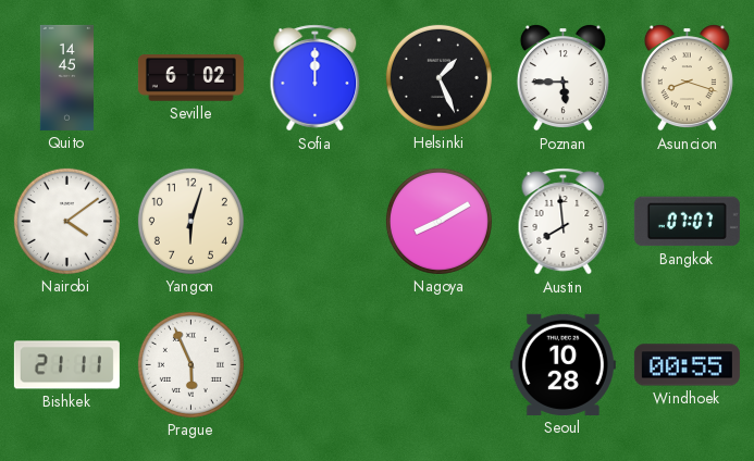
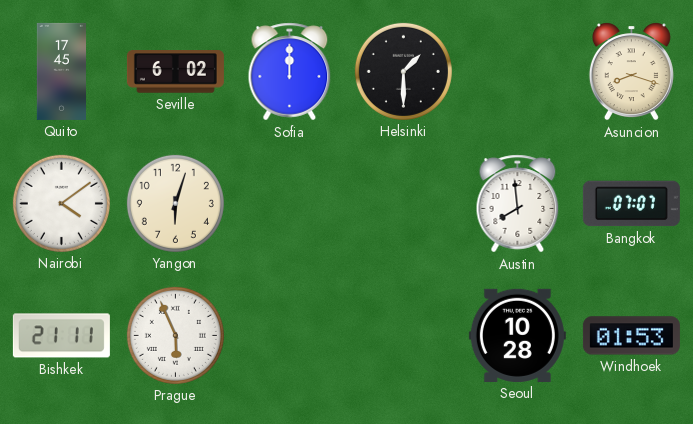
Quito: 14:45 -> 17:45 (61, 71)
Helsinki: 1:26 -> 1:30 (403, 71)
Poznan: 5:45 -> none (563, 78)
Nagoya: 8:10 -> none (438, 221)
Windhoek: 00:55 -> 01:53 (631, 336)
